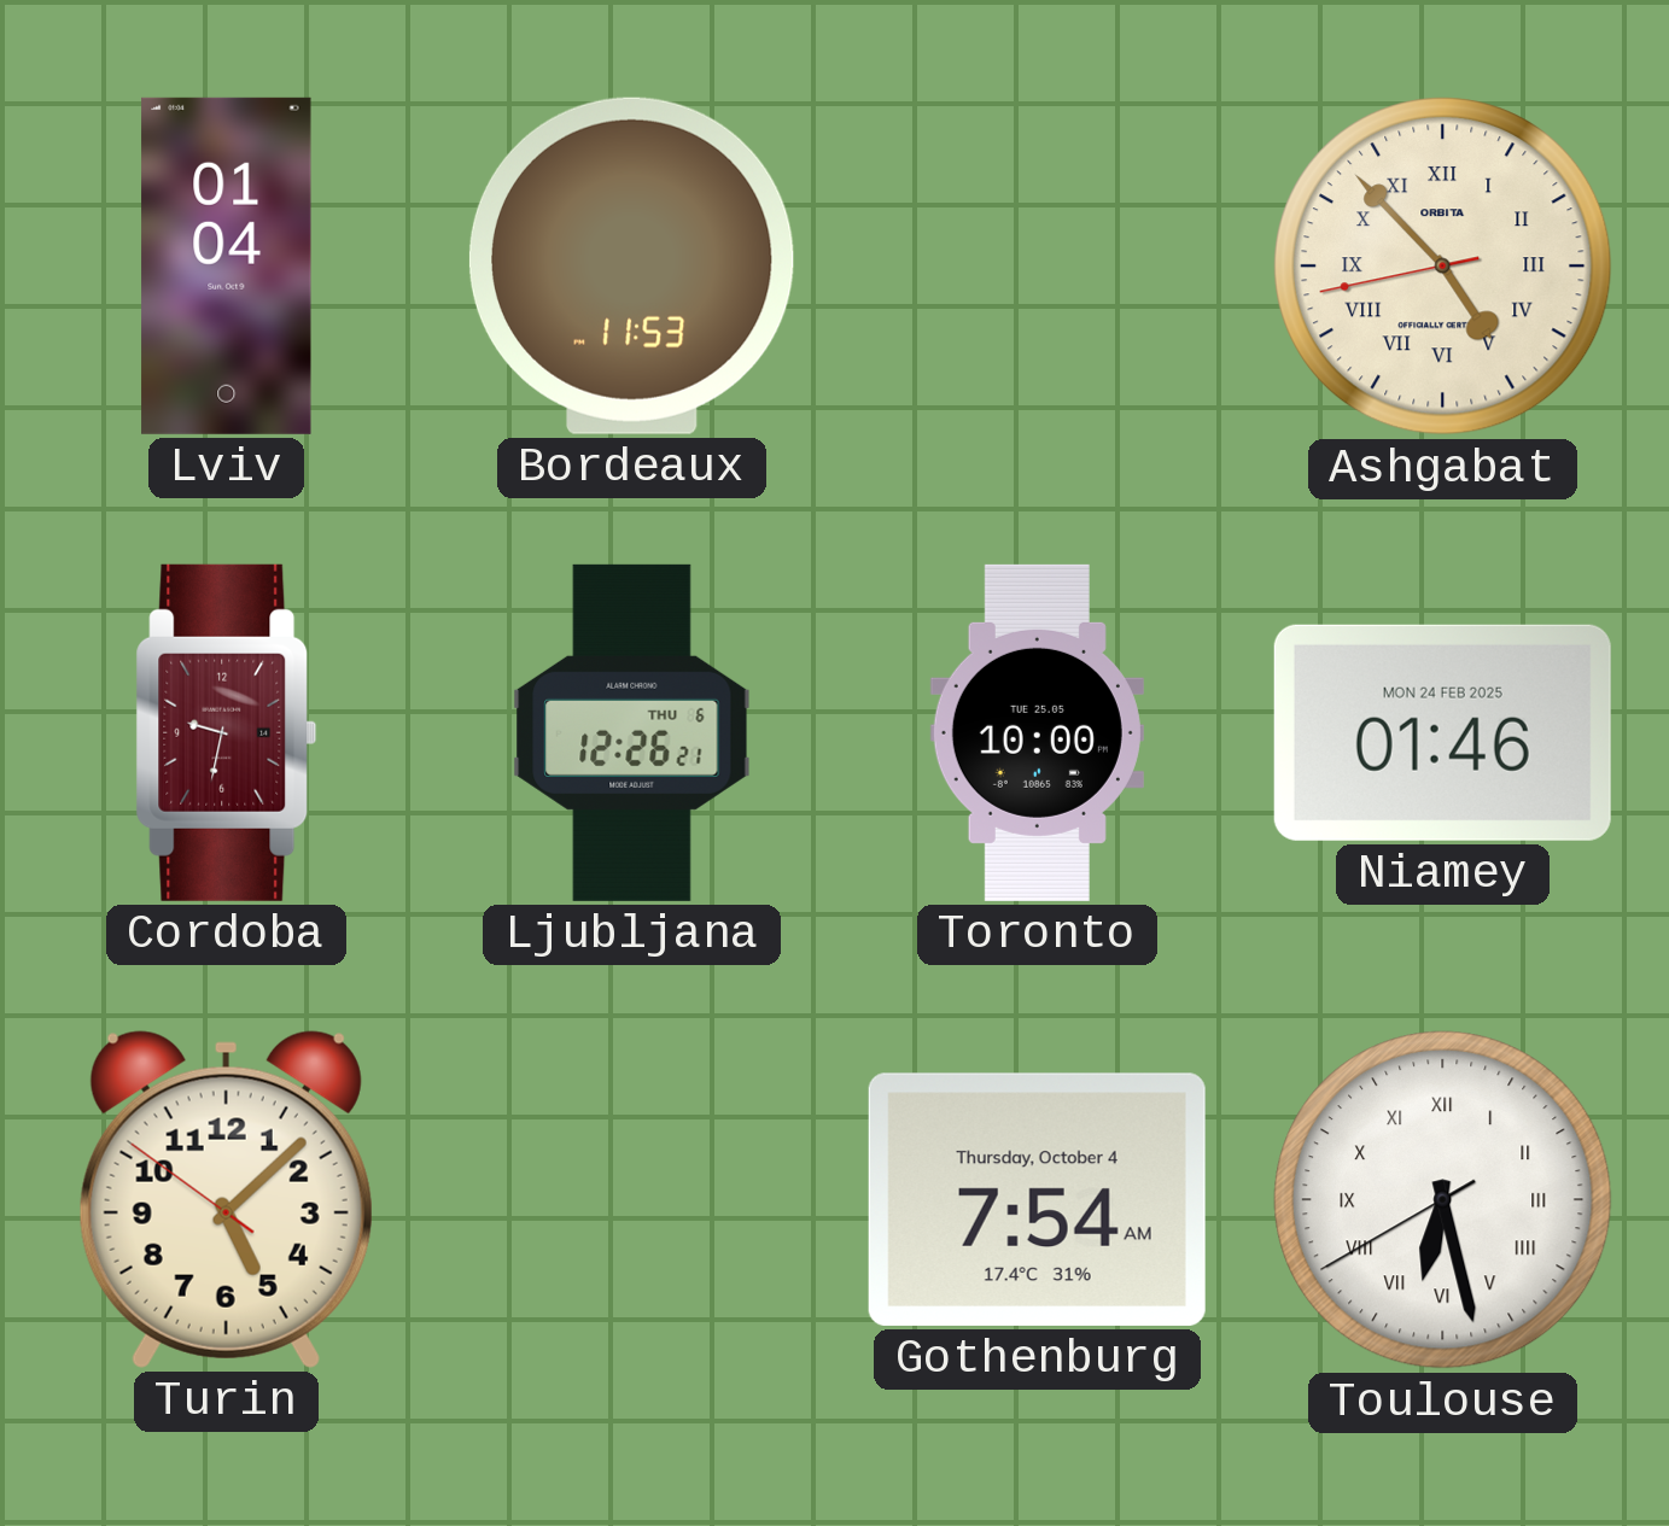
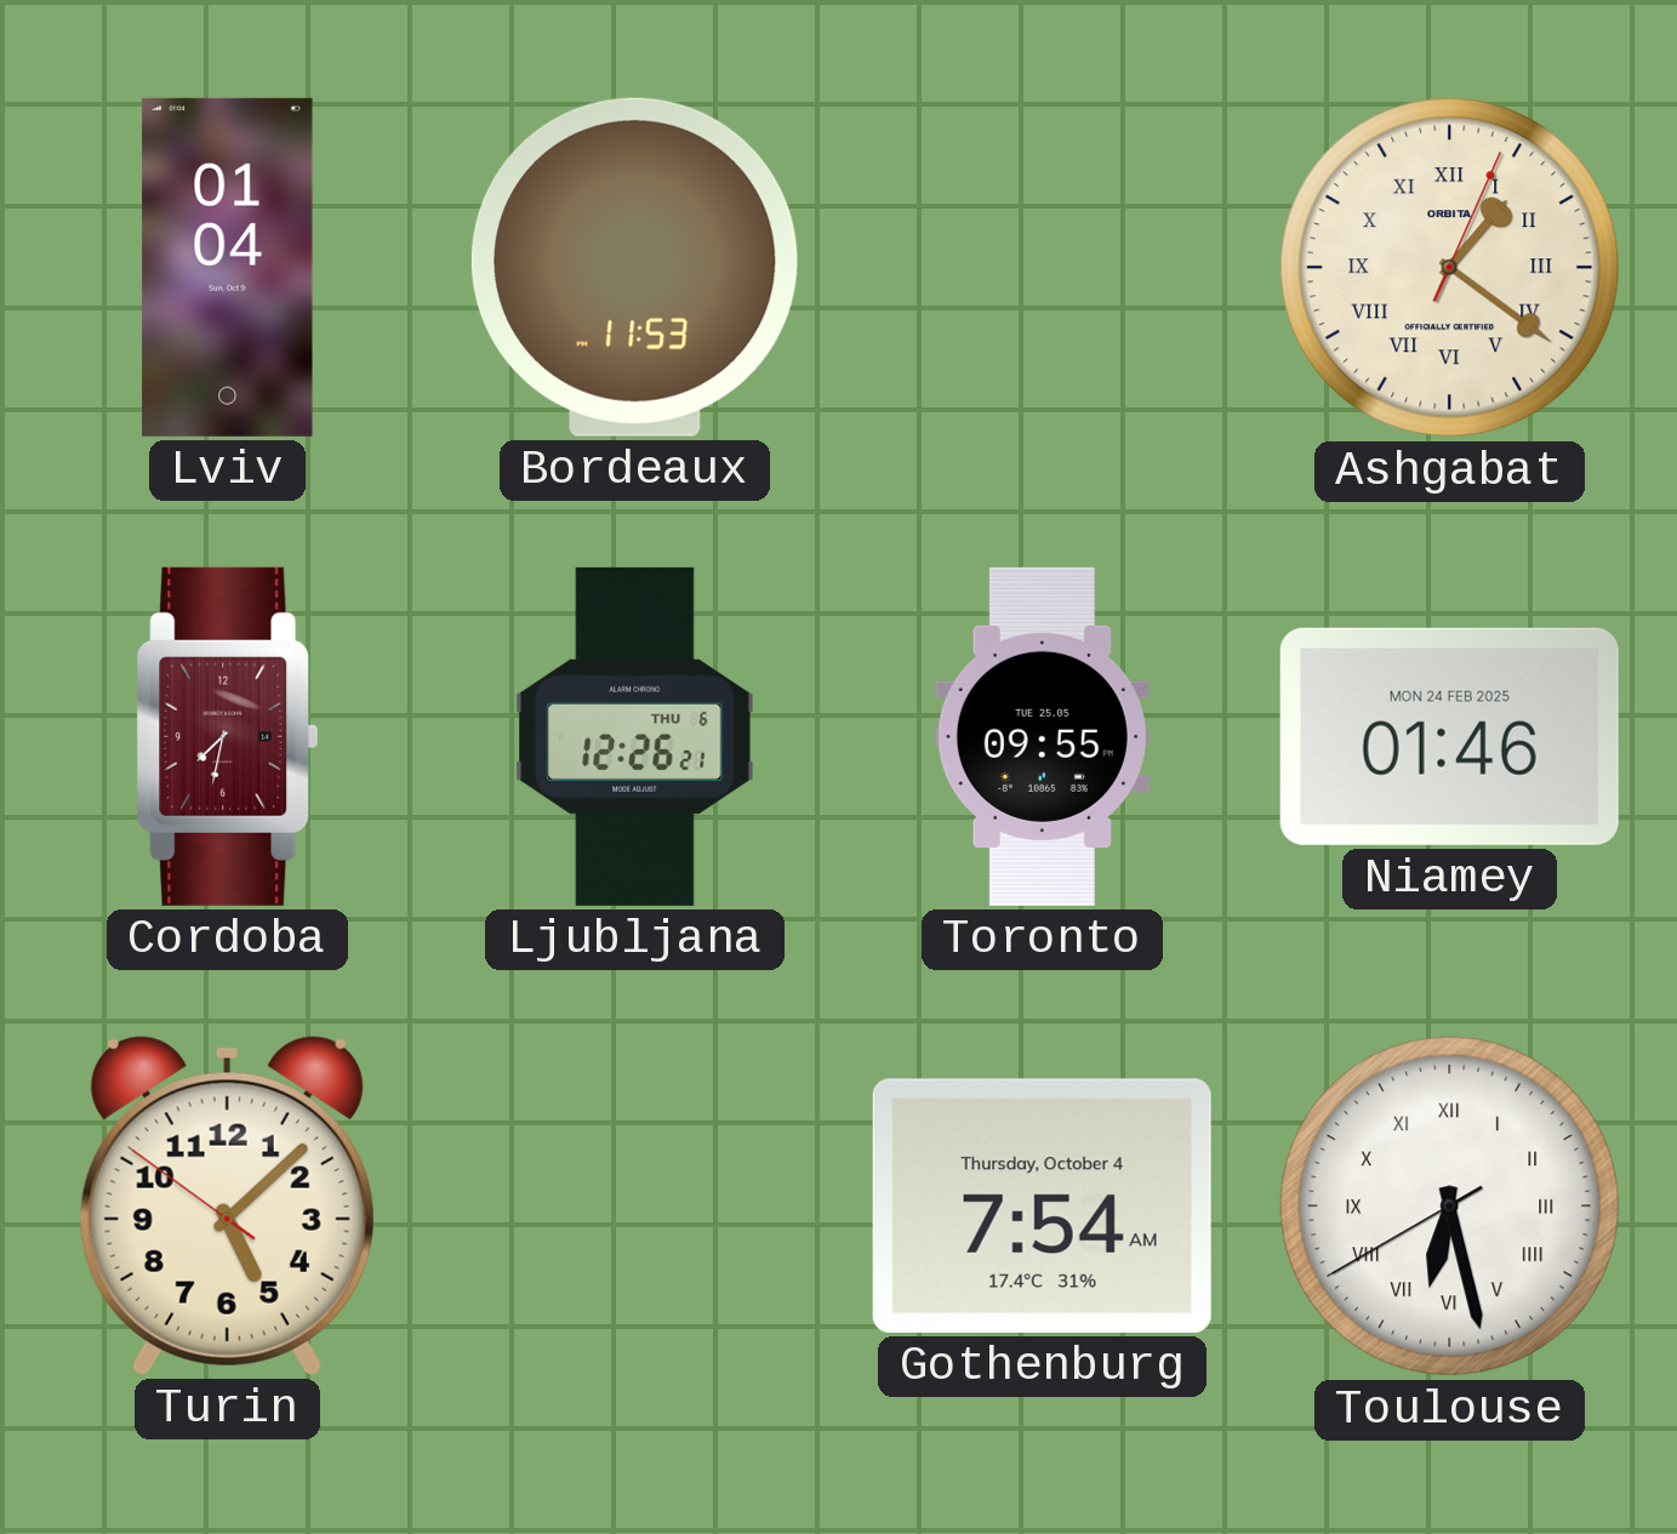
Ashgabat: 4:52 -> 1:21 (1450, 268)
Cordoba: 9:32 -> 7:32 (228, 736)
Toronto: 10:00 -> 09:55 (1042, 736)
